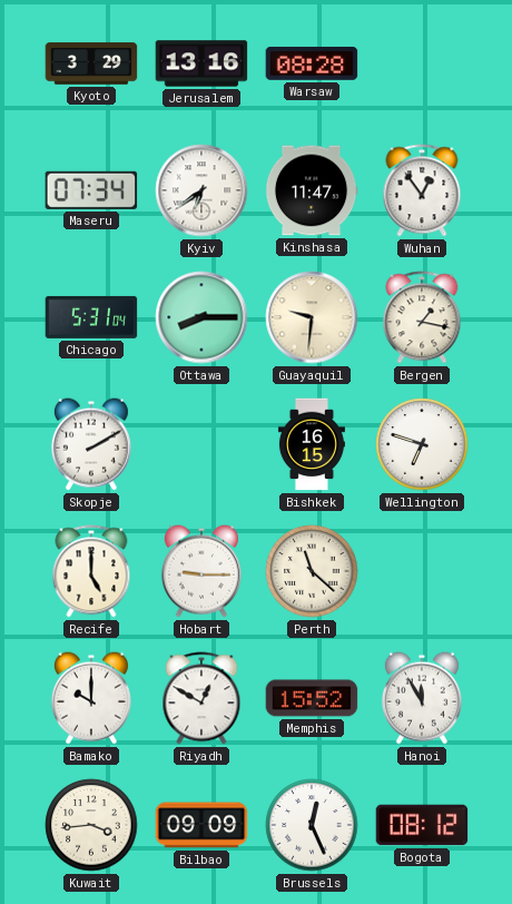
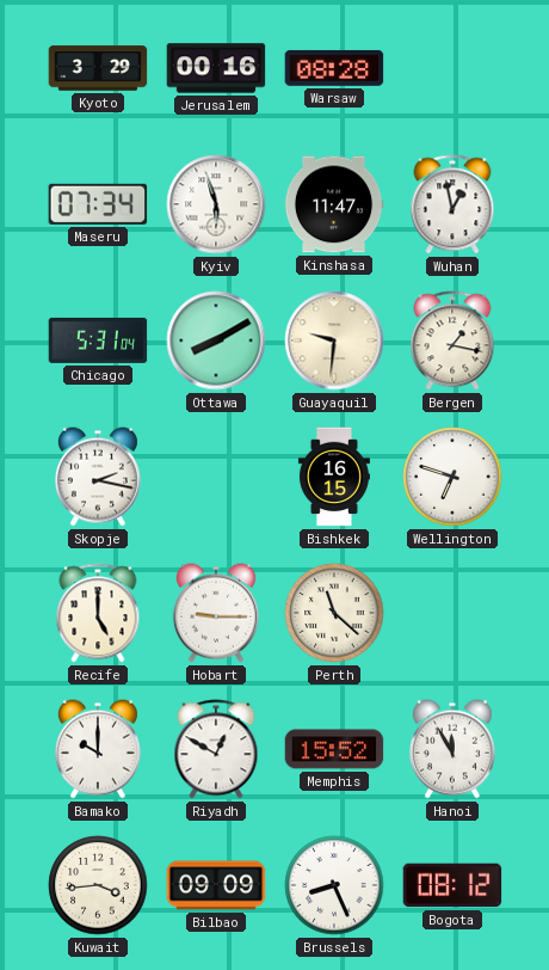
Jerusalem: 13:16 -> 00:16 (216, 68)
Kyiv: 6:39 -> 5:57 (216, 204)
Wuhan: 12:54 -> 12:58 (452, 204)
Ottawa: 8:15 -> 8:10 (216, 340)
Skopje: 2:10 -> 2:17 (98, 477)
Brussels: 12:26 -> 8:26 (334, 885)
